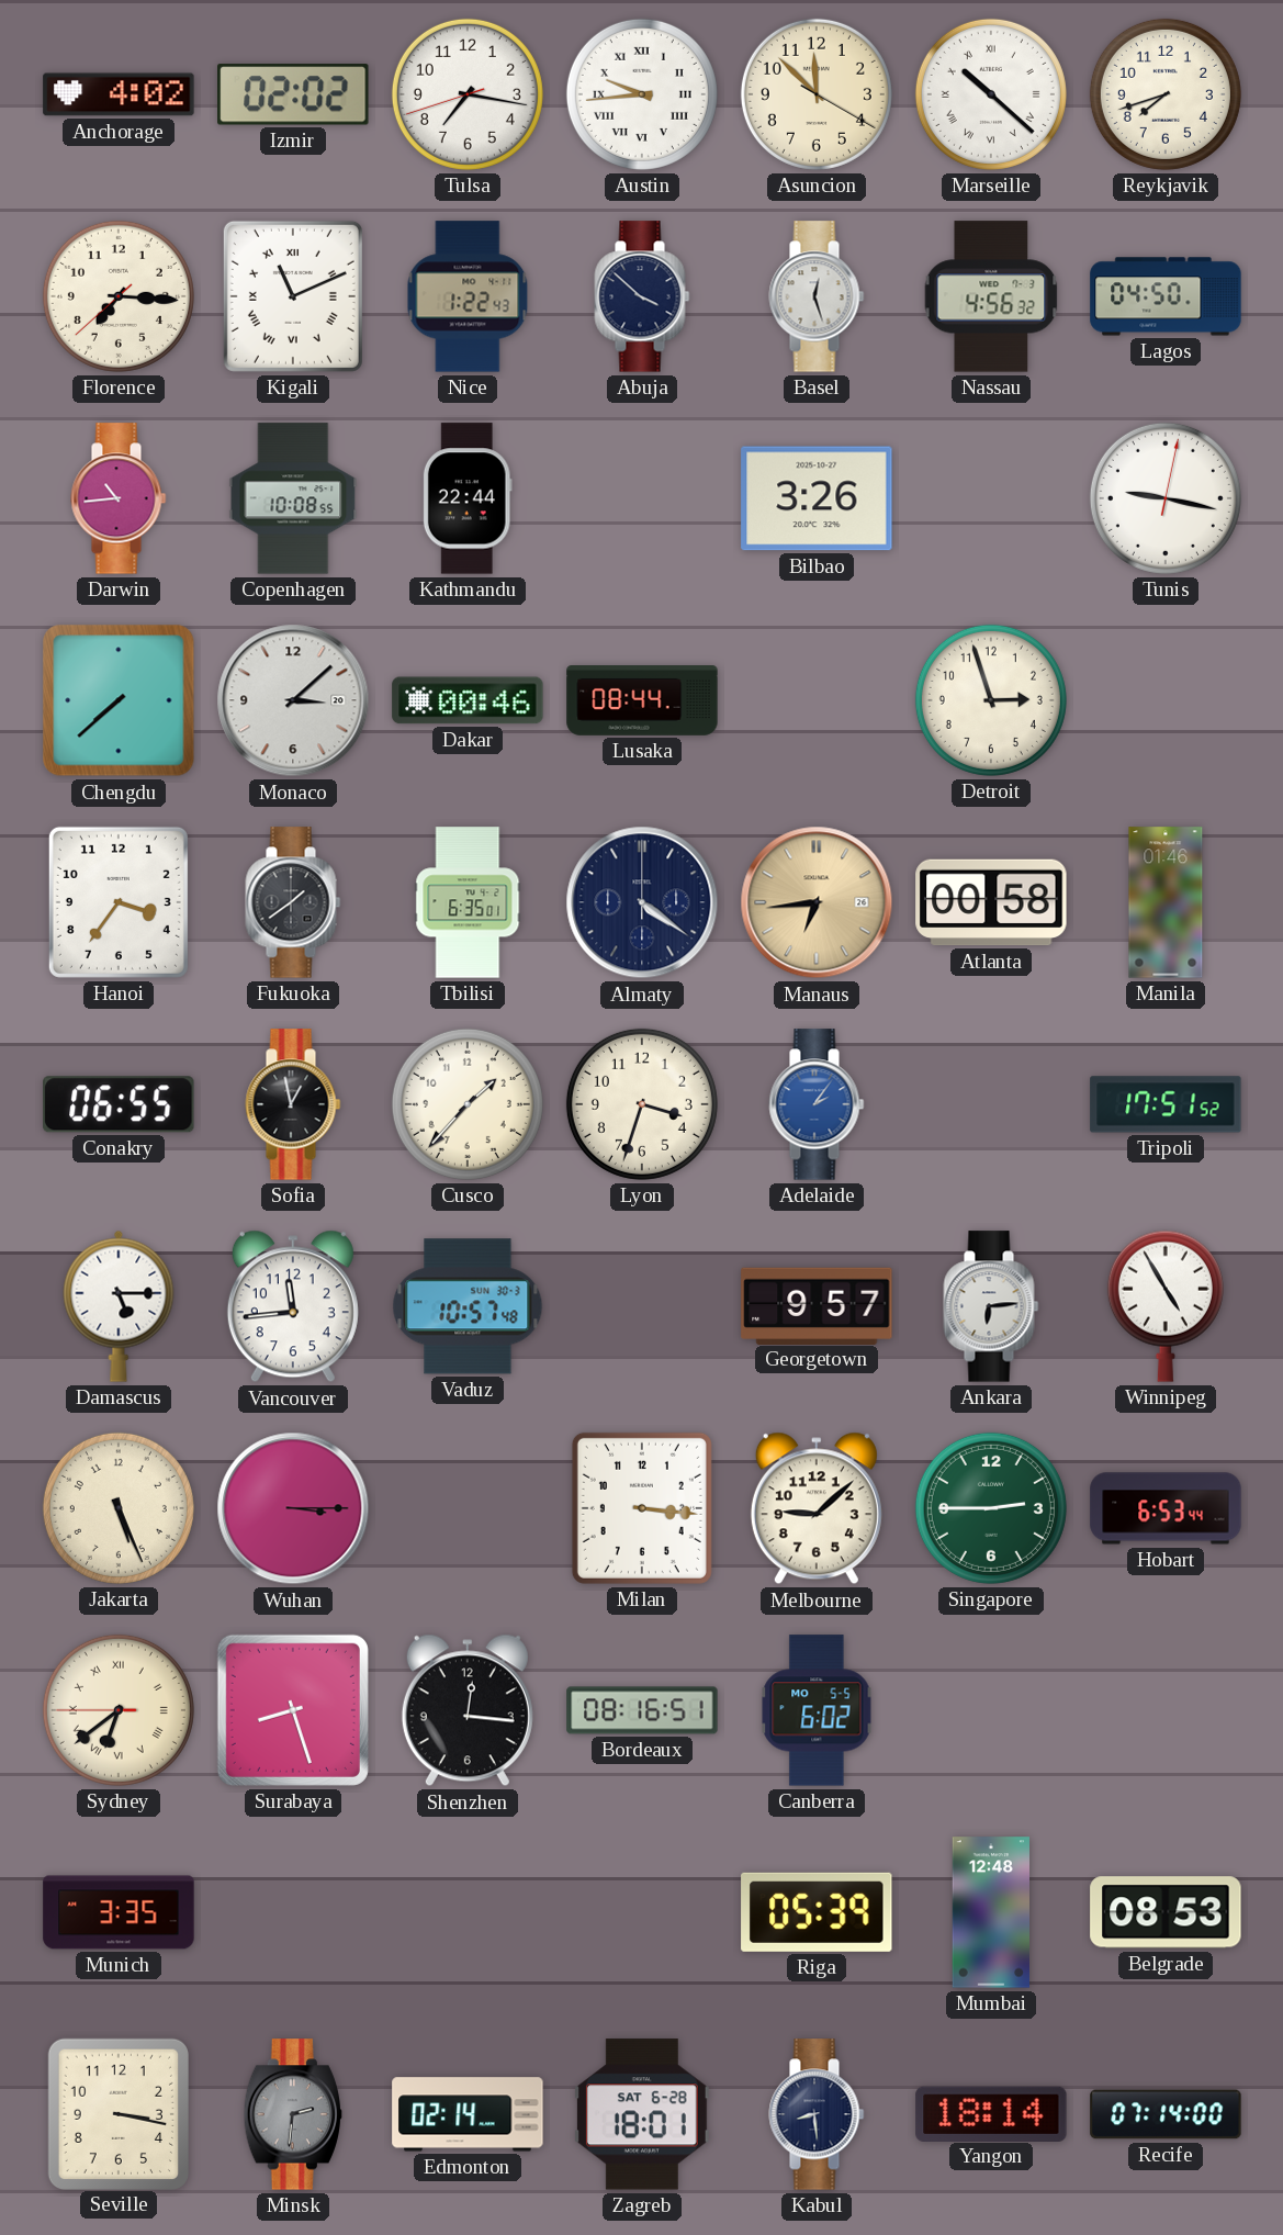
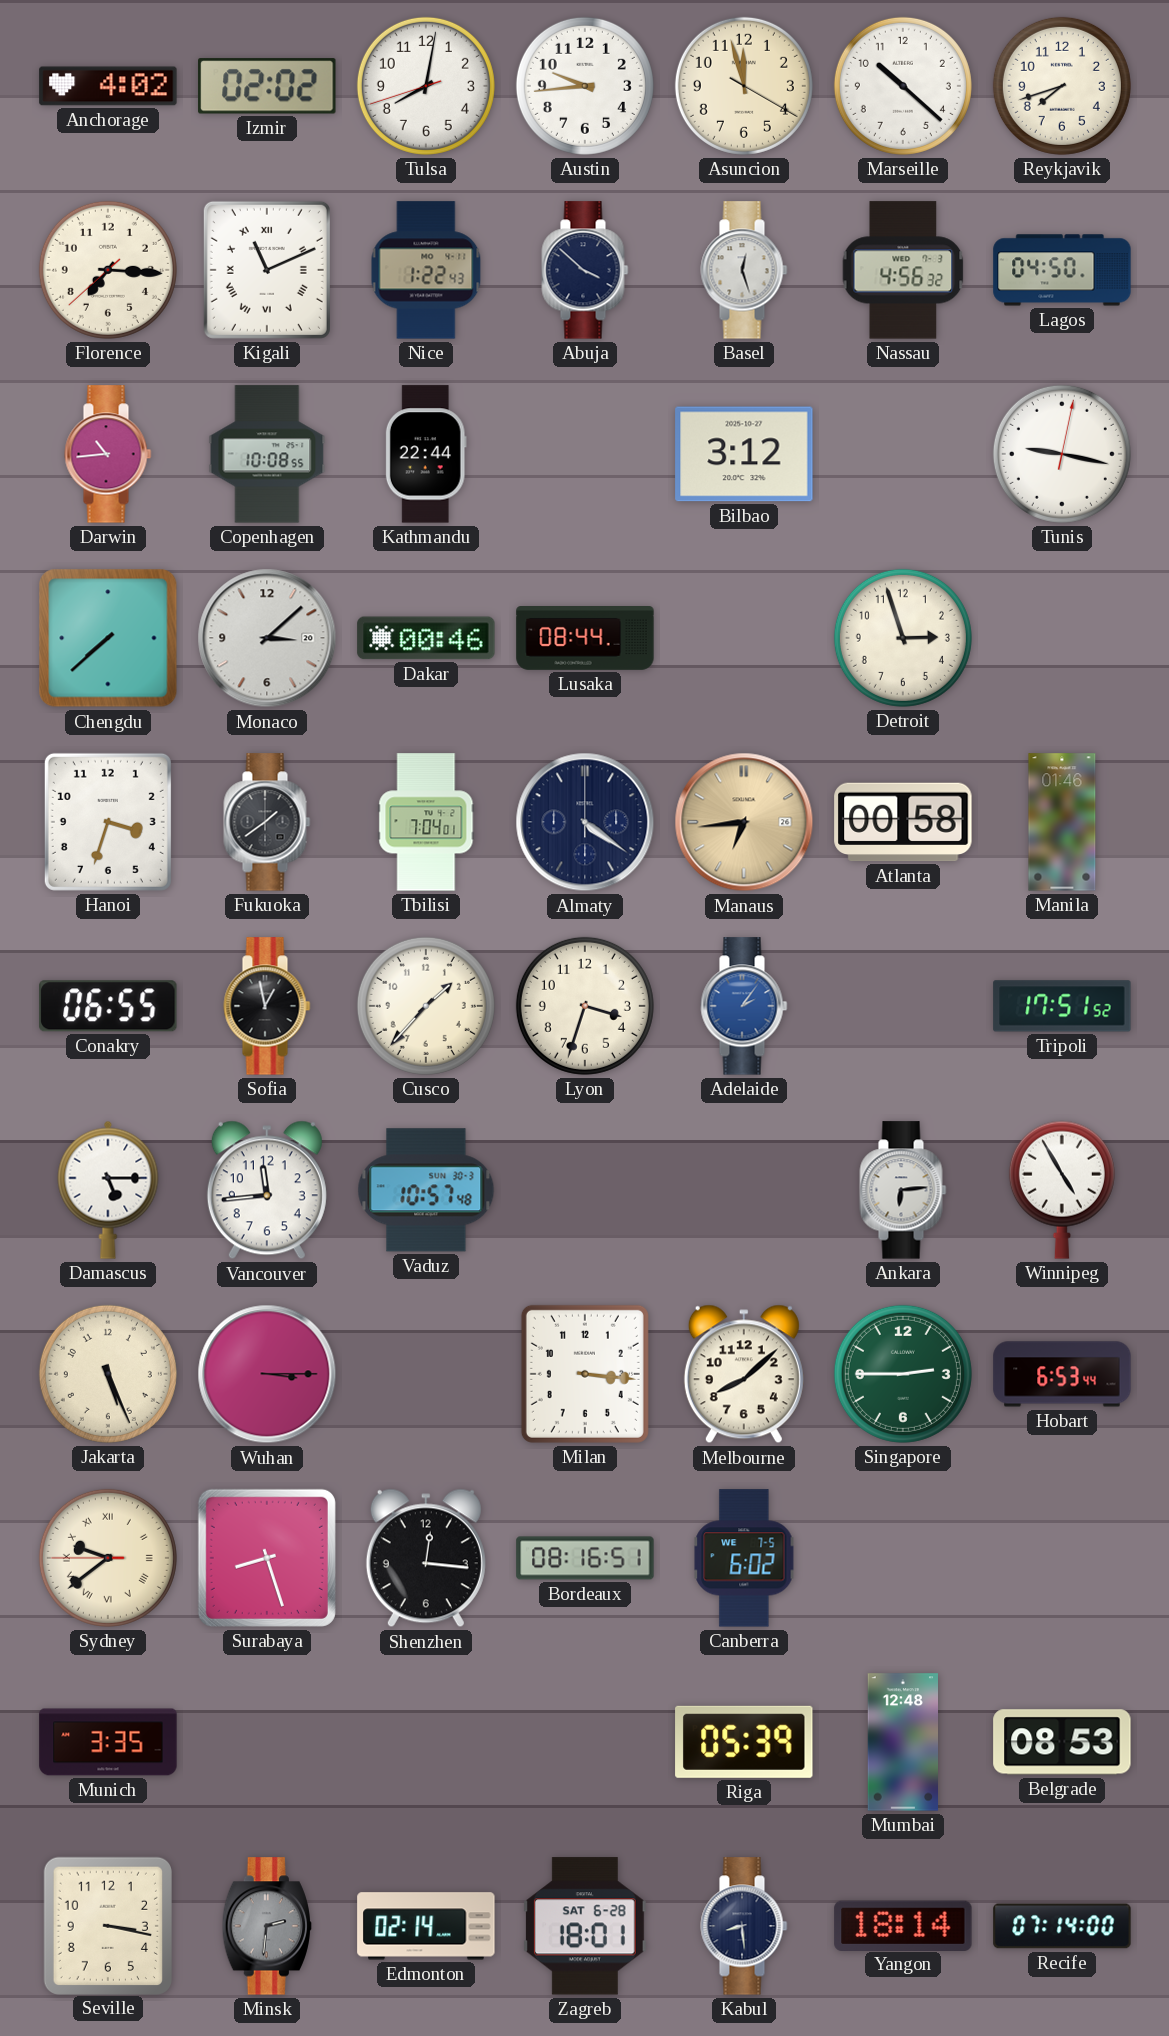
Tulsa: 7:16 -> 8:01 (426, 86)
Austin numerals: Roman -> Arabic (585, 86)
Asuncion: 11:52 -> 11:57 (744, 86)
Marseille numerals: Roman -> Arabic (903, 86)
Bilbao: 3:26 -> 3:12 (744, 454)
Hanoi: 3:36 -> 3:33 (108, 822)
Tbilisi: 6:35 -> 7:04 (426, 822)
Georgetown: 9:57 -> none (817, 1305)
Melbourne: 9:08 -> 8:08 (744, 1374)
Sydney: 6:38 -> 9:38 (108, 1558)
Canberra date: MO 5-5 -> WE 7-5 (744, 1558)
